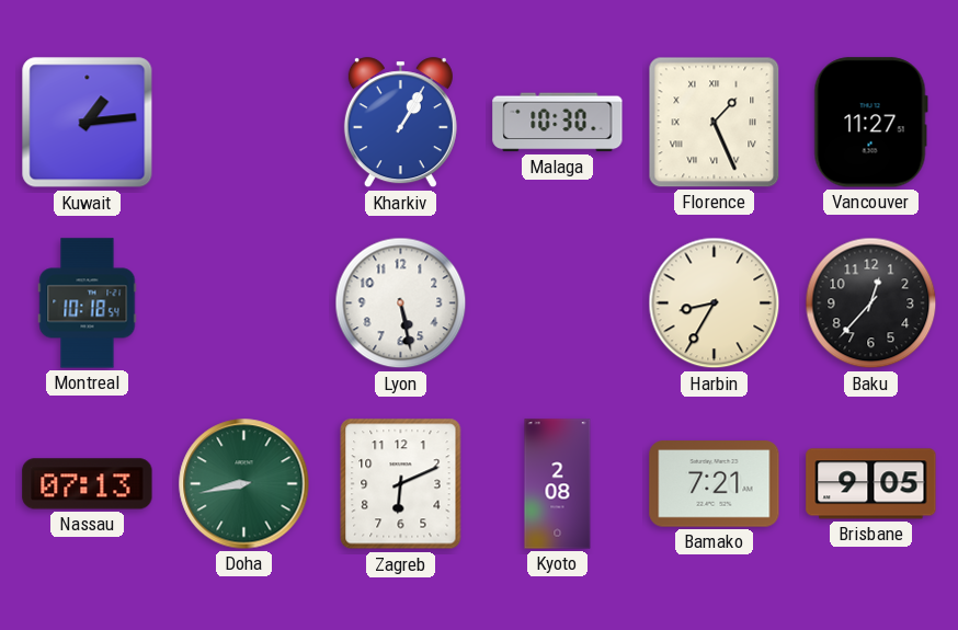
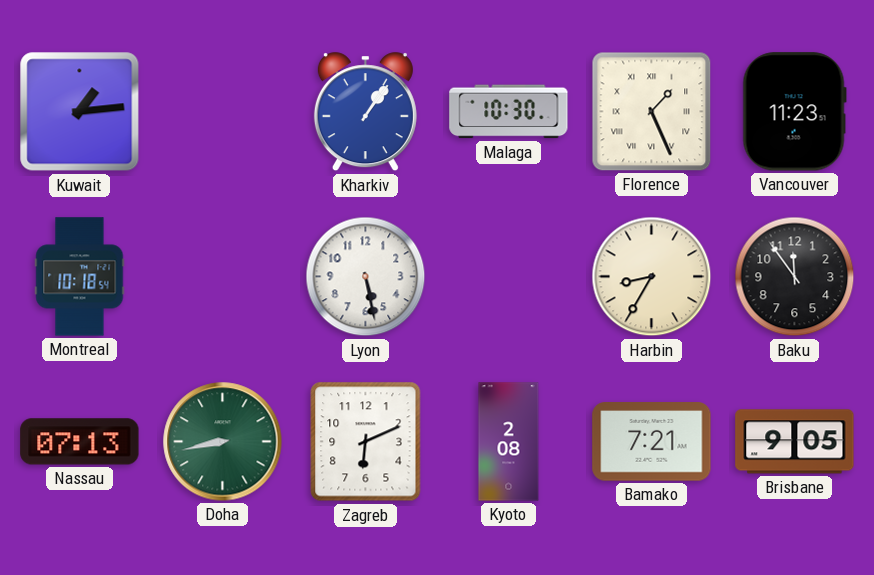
Kharkiv: 1:05 -> 1:06 (365, 112)
Vancouver: 11:27 -> 11:23 (794, 112)
Baku: 12:37 -> 11:54 (795, 277)
